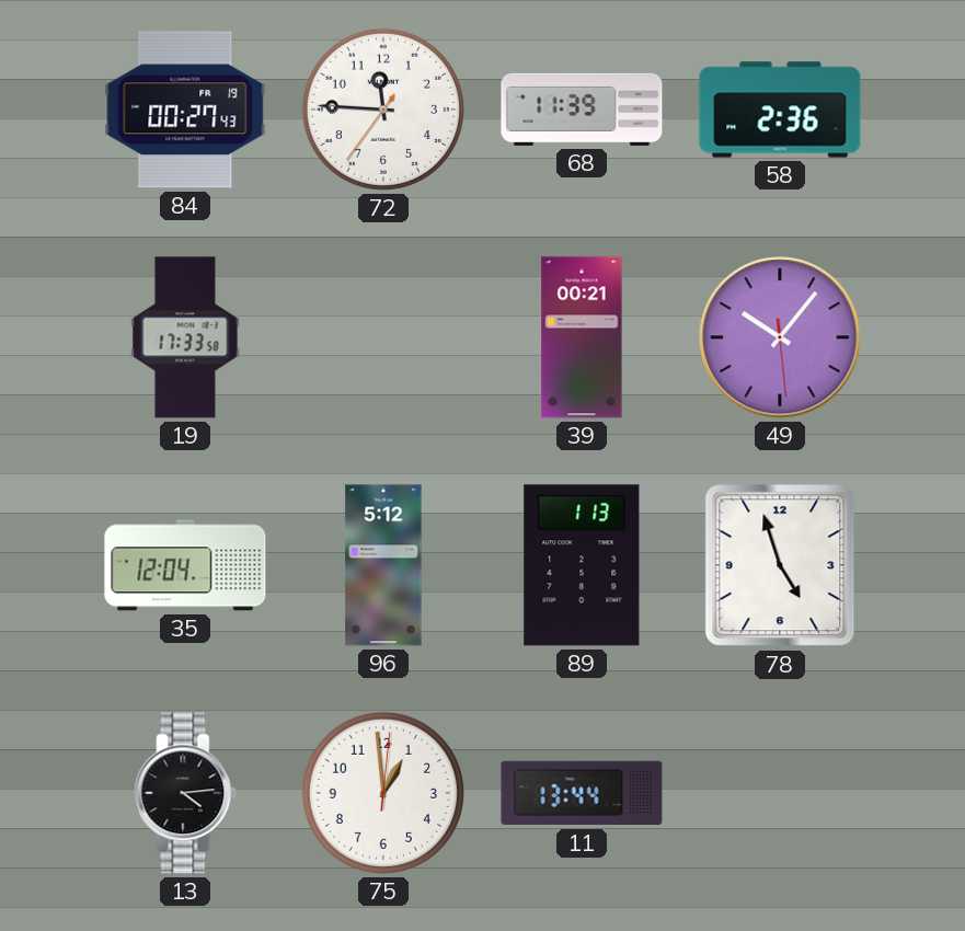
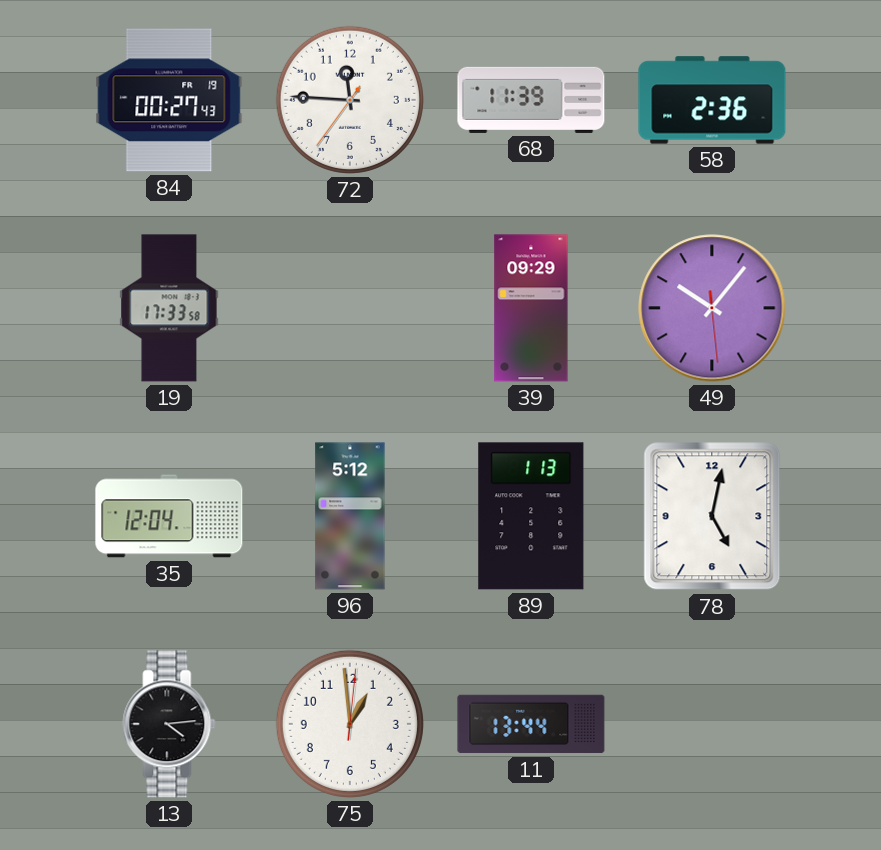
39: 00:21 -> 09:29 (531, 308)
78: 4:57 -> 5:02 (712, 516)
